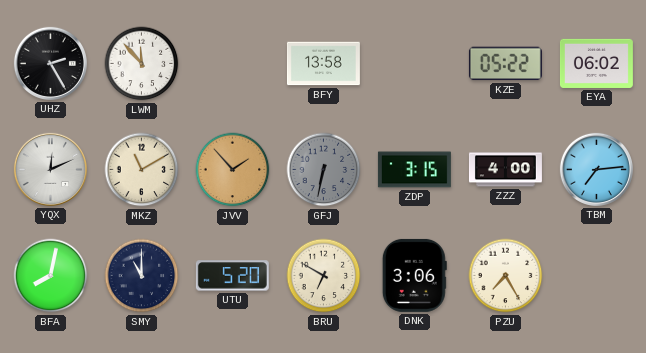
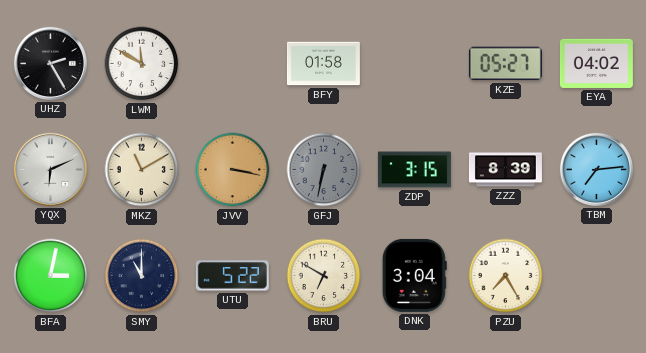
LWM: 11:53 -> 11:50 (142, 64)
BFY: 13:58 -> 01:58 (323, 64)
KZE: 05:22 -> 05:27 (505, 64)
EYA: 06:02 -> 04:02 (596, 63)
YQX: 12:11 -> 6:11 (50, 169)
JVV: 1:53 -> 3:17 (233, 170)
ZZZ: 4:00 -> 8:39 (505, 170)
BFA: 8:02 -> 3:02 (51, 276)
UTU: 5:20 -> 5:22 (232, 276)
DNK: 3:06 -> 3:04 (414, 275)
